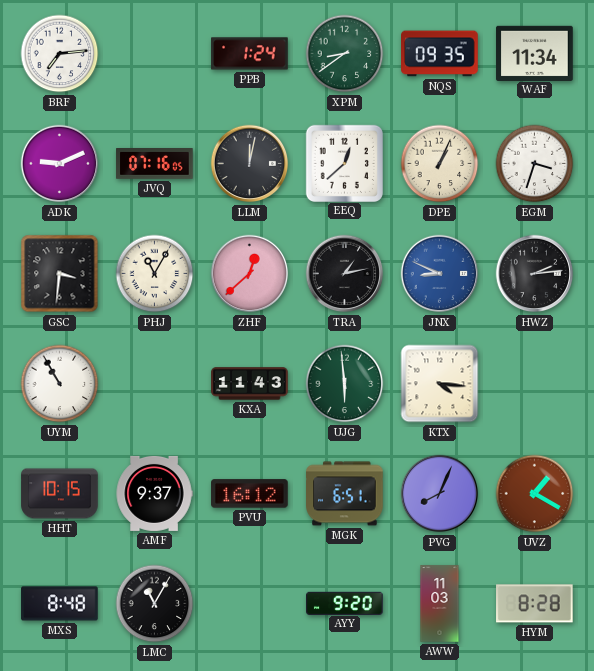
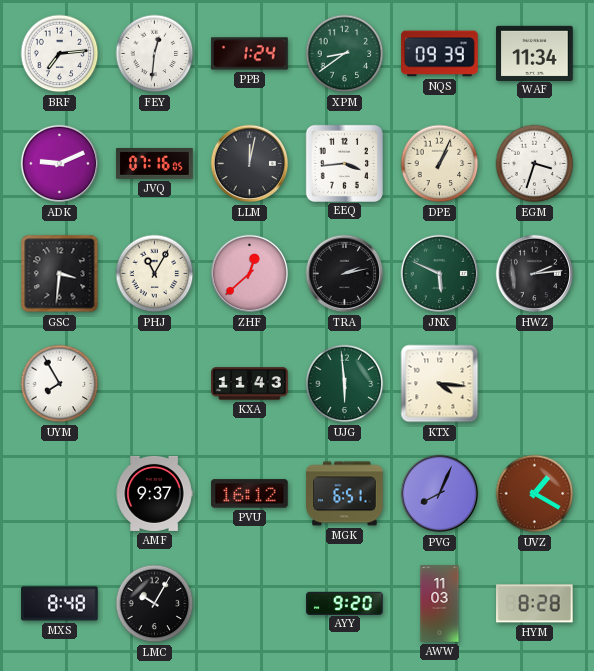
FEY: none -> 12:31 (155, 54)
NQS: 09:35 -> 09:39 (440, 54)
EEQ: 12:38 -> 3:44 (344, 163)
TRA: 1:13 -> 2:13 (345, 274)
JNX: 8:49 -> 5:49 (440, 274)
JNX dial: blue -> green (440, 274)
UYM: 10:55 -> 7:55 (60, 384)
HHT: 10:15 -> none (60, 494)
LMC: 11:05 -> 10:05 (155, 604)
